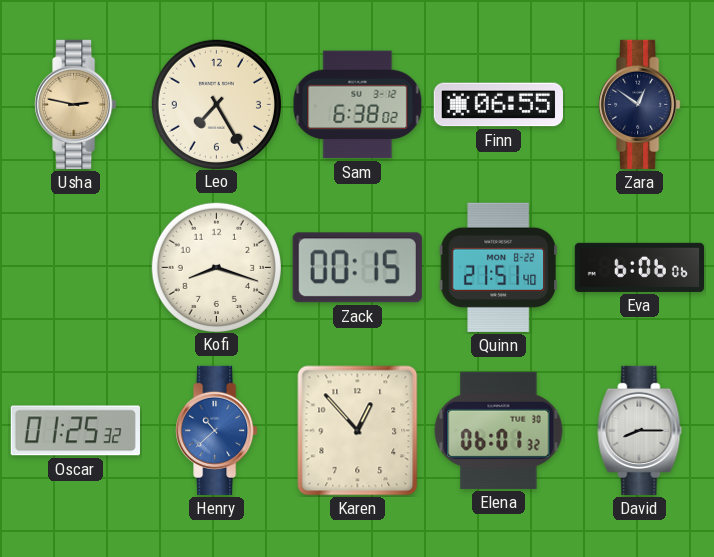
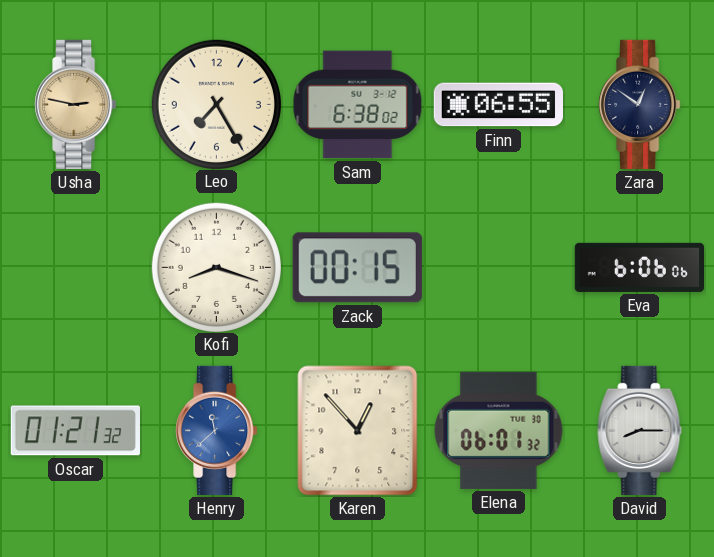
Quinn: 21:51 -> none (498, 267)
Oscar: 01:25 -> 01:21 (75, 431)
Henry: 10:38 -> 11:38 (217, 430)
